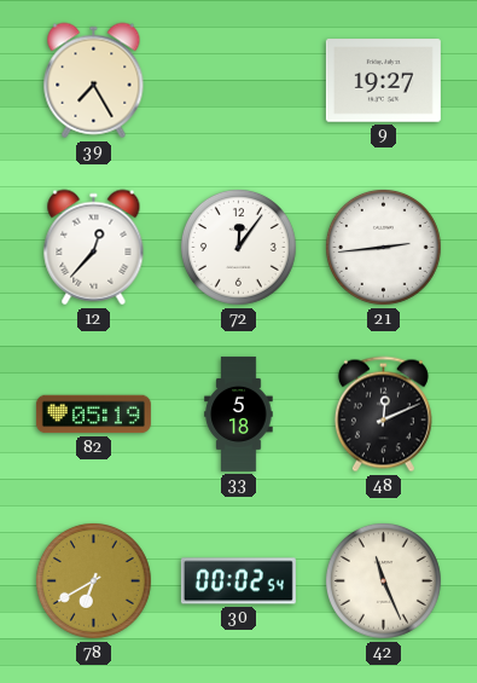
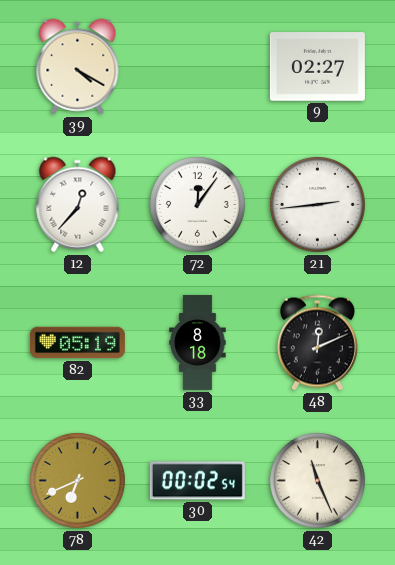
39: 7:25 -> 4:20 (78, 67)
9: 19:27 -> 02:27 (317, 67)
33: 5:18 -> 8:18 (198, 342)
78: 6:40 -> 6:41 (77, 480)
